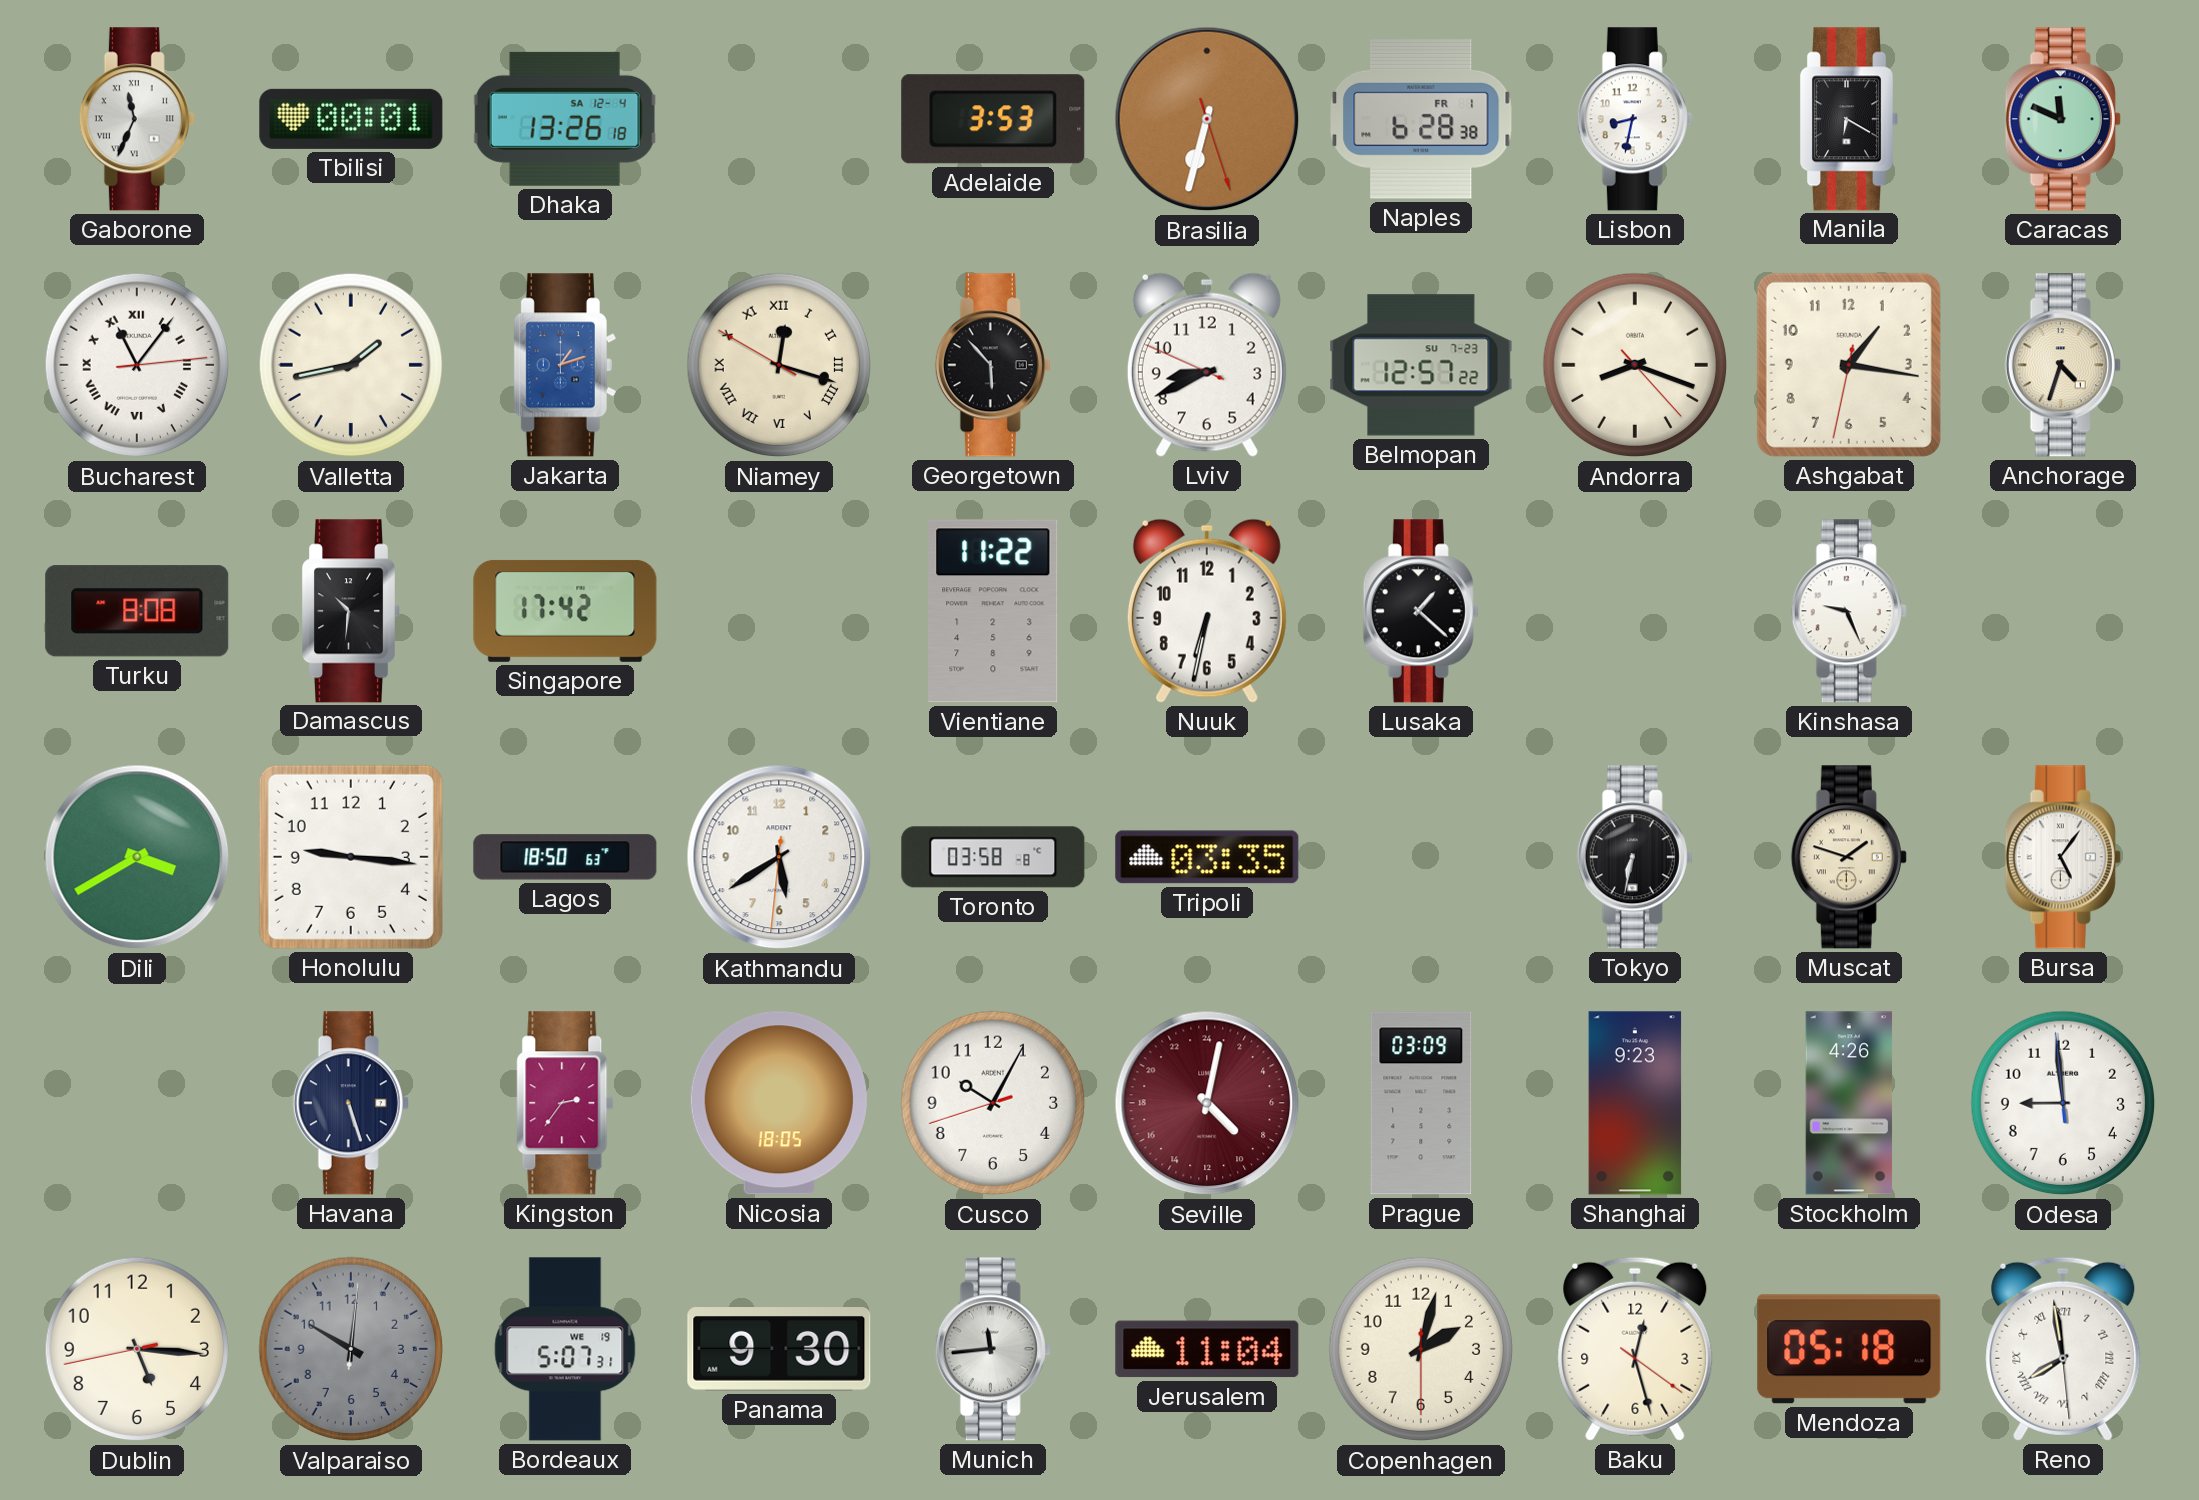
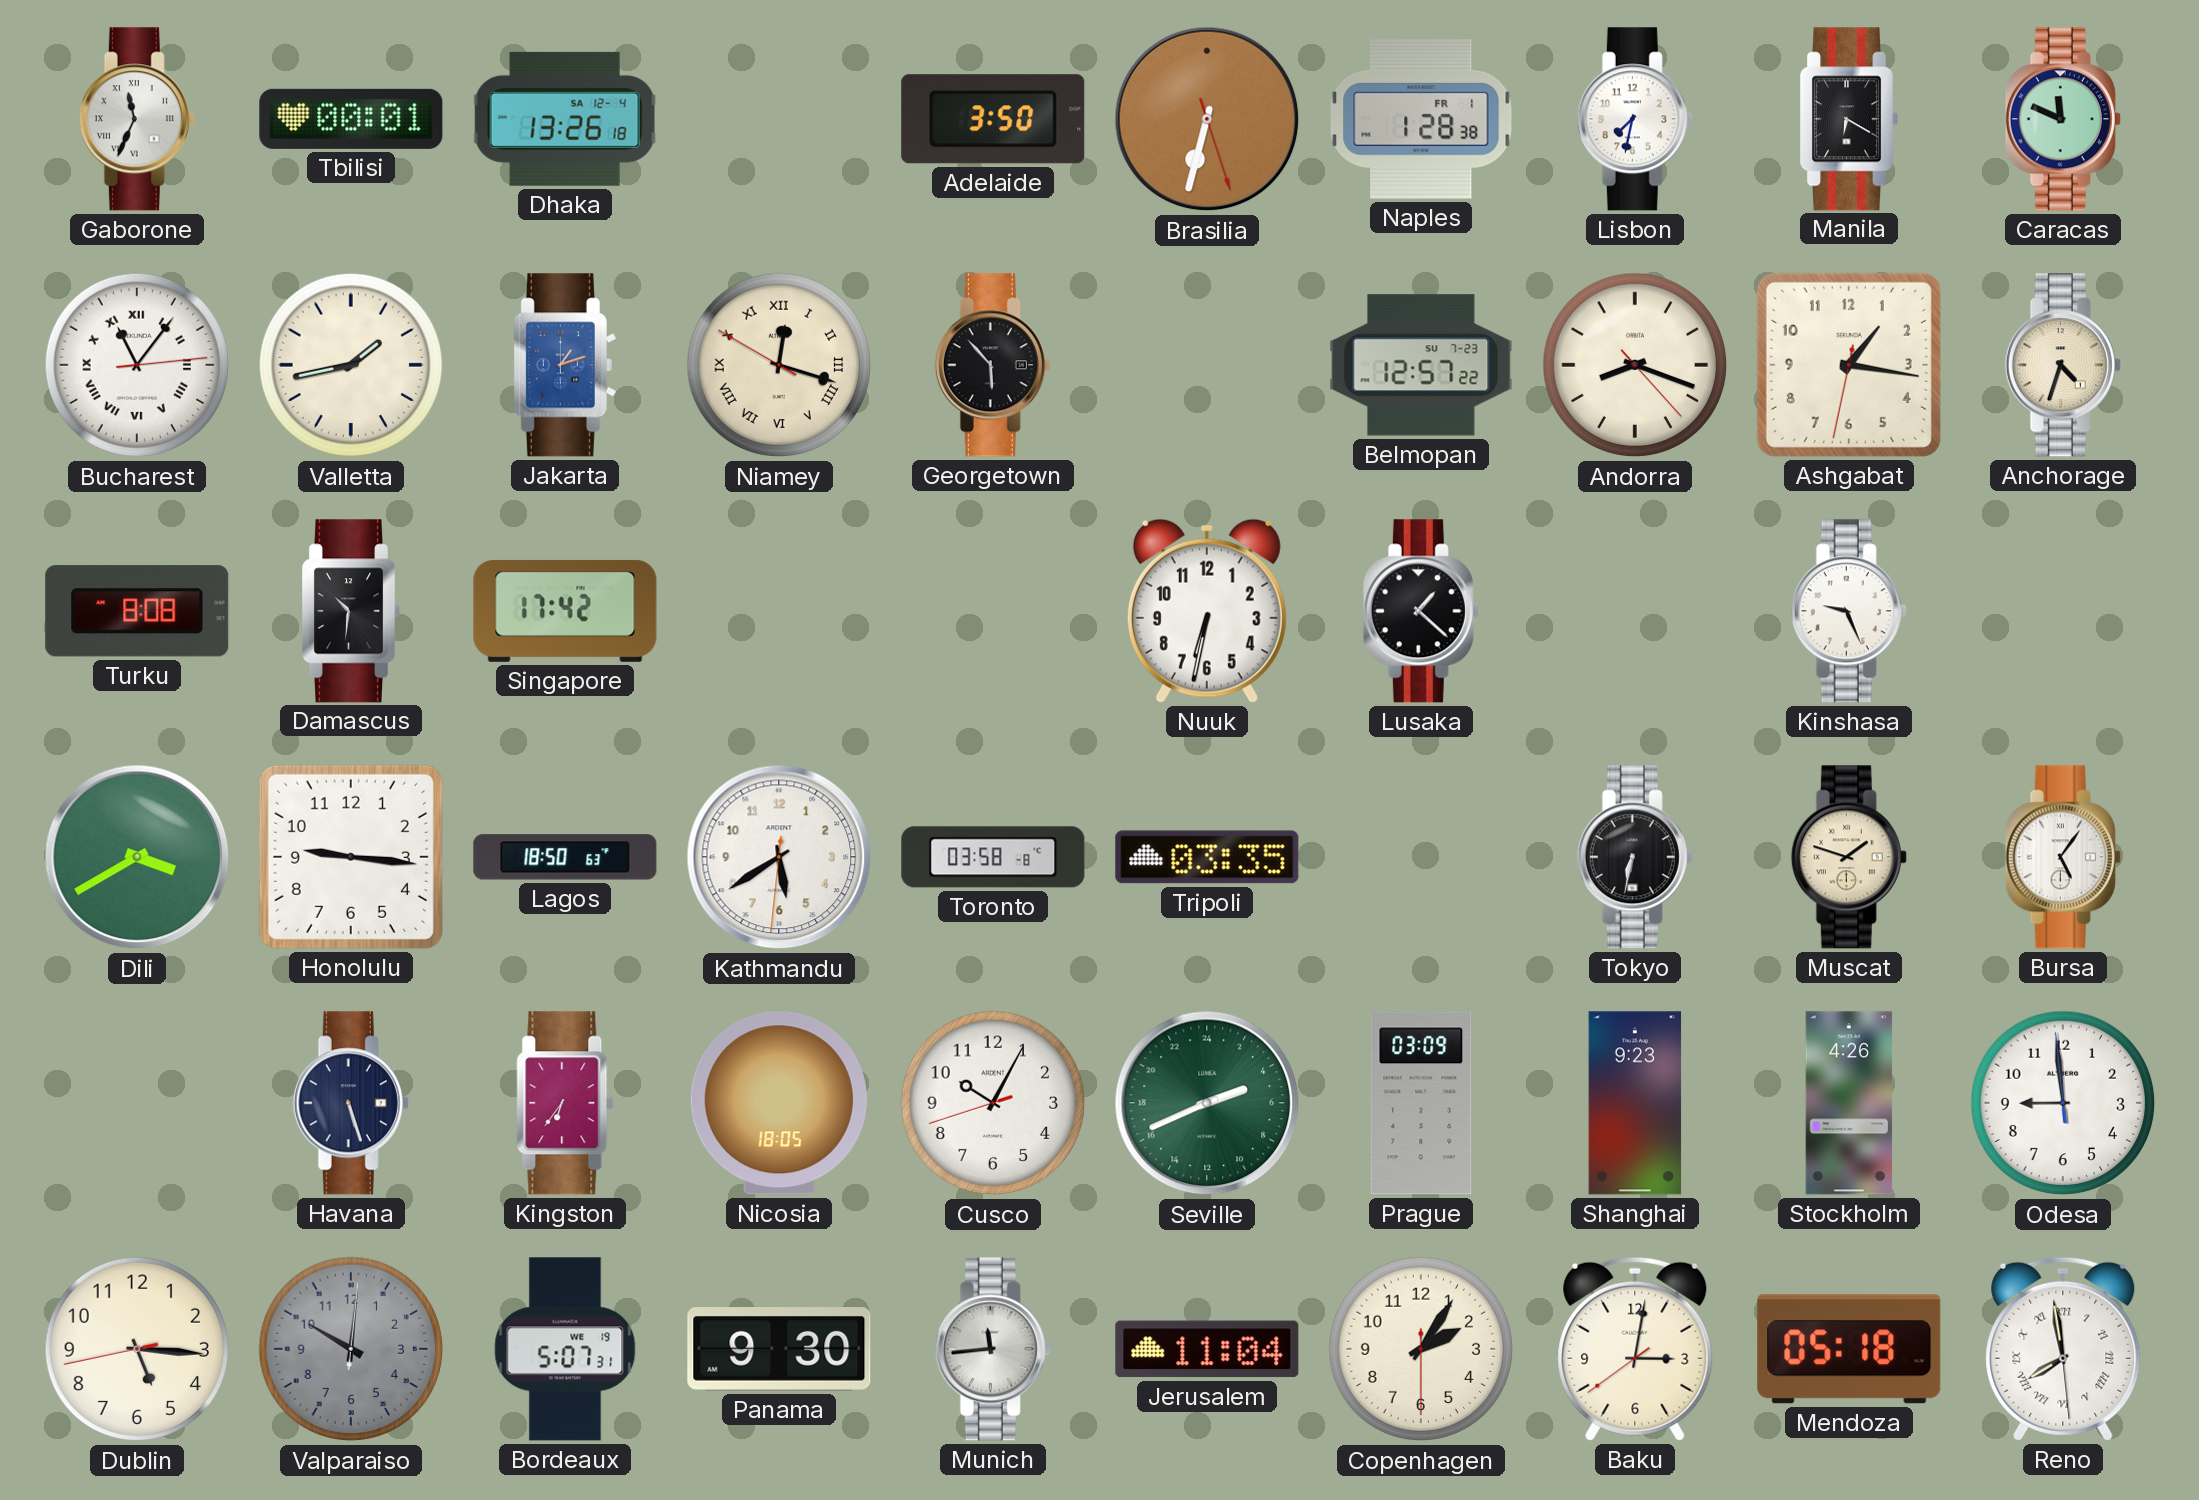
Adelaide: 3:53 -> 3:50 (993, 119)
Naples: 6:28 -> 1:28 (1421, 119)
Lisbon: 8:32 -> 7:32 (1635, 119)
Lviv: 8:40 -> none (1207, 365)
Vientiane: 11:22 -> none (993, 611)
Kingston: 2:36 -> 6:36 (565, 1103)
Seville: 9:02 -> 4:41 (1207, 1103)
Seville dial: burgundy -> green (1207, 1103)
Copenhagen: 2:02 -> 2:05 (1421, 1349)
Baku: 12:27 -> 3:01 (1635, 1349)
